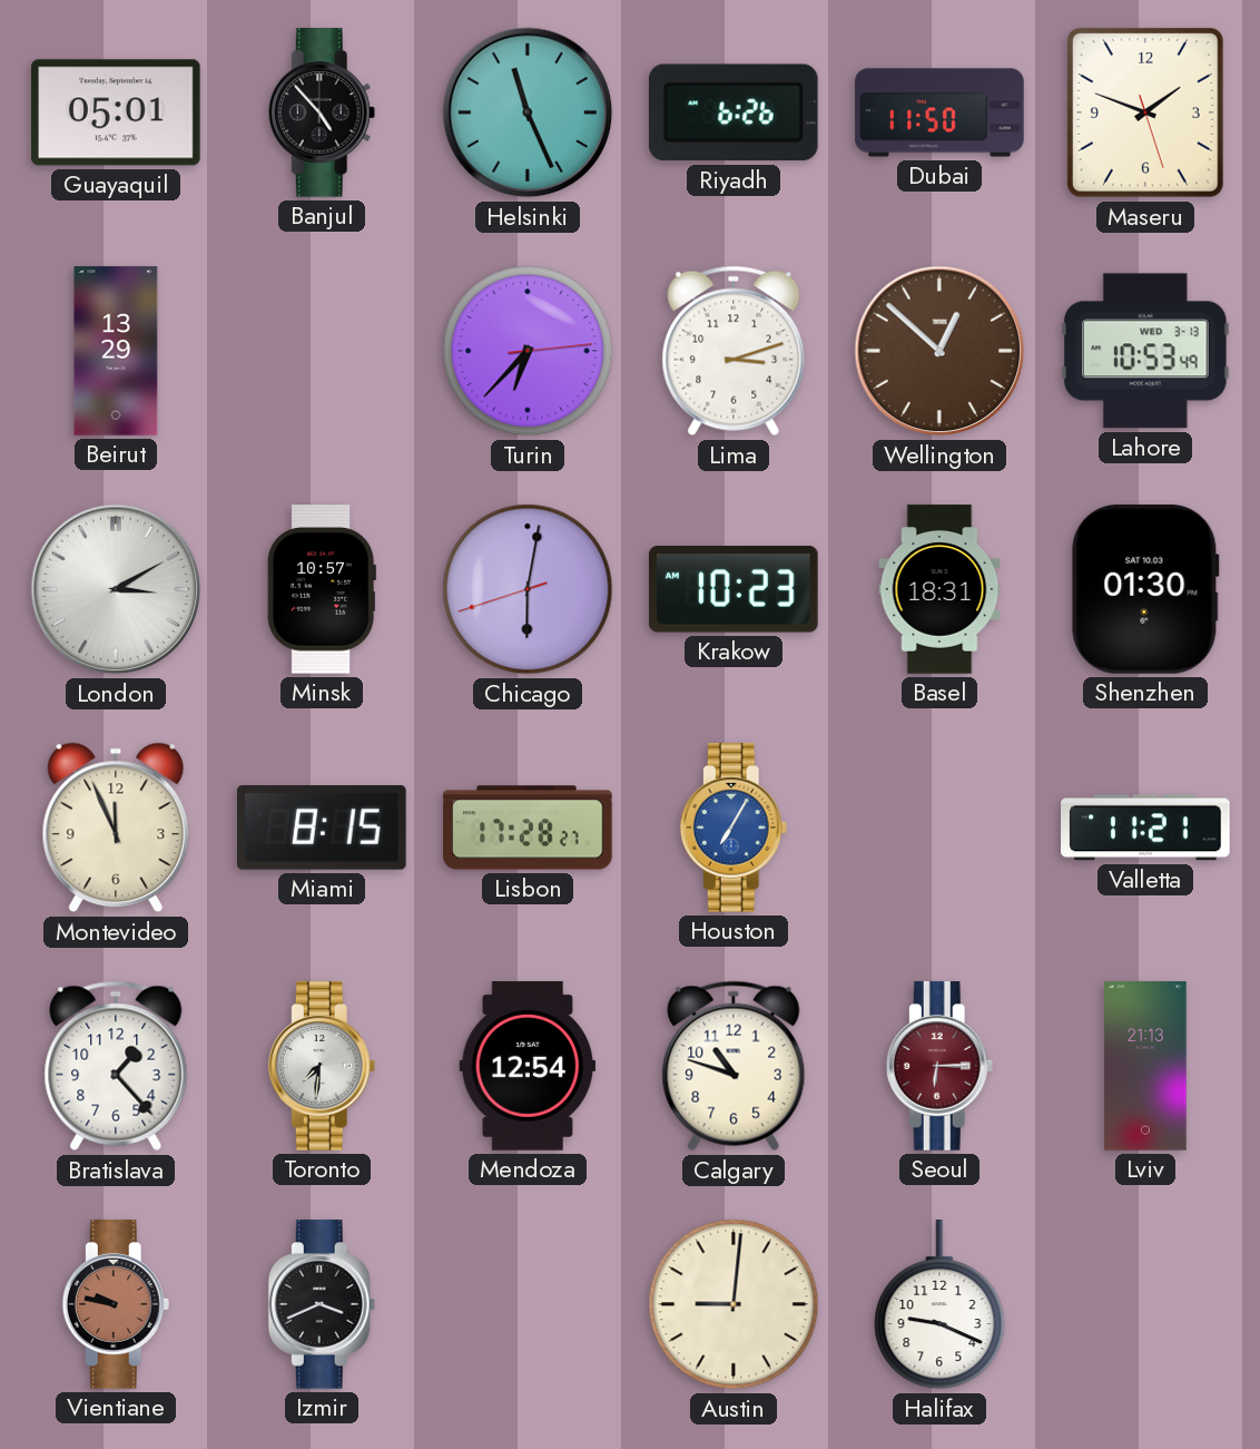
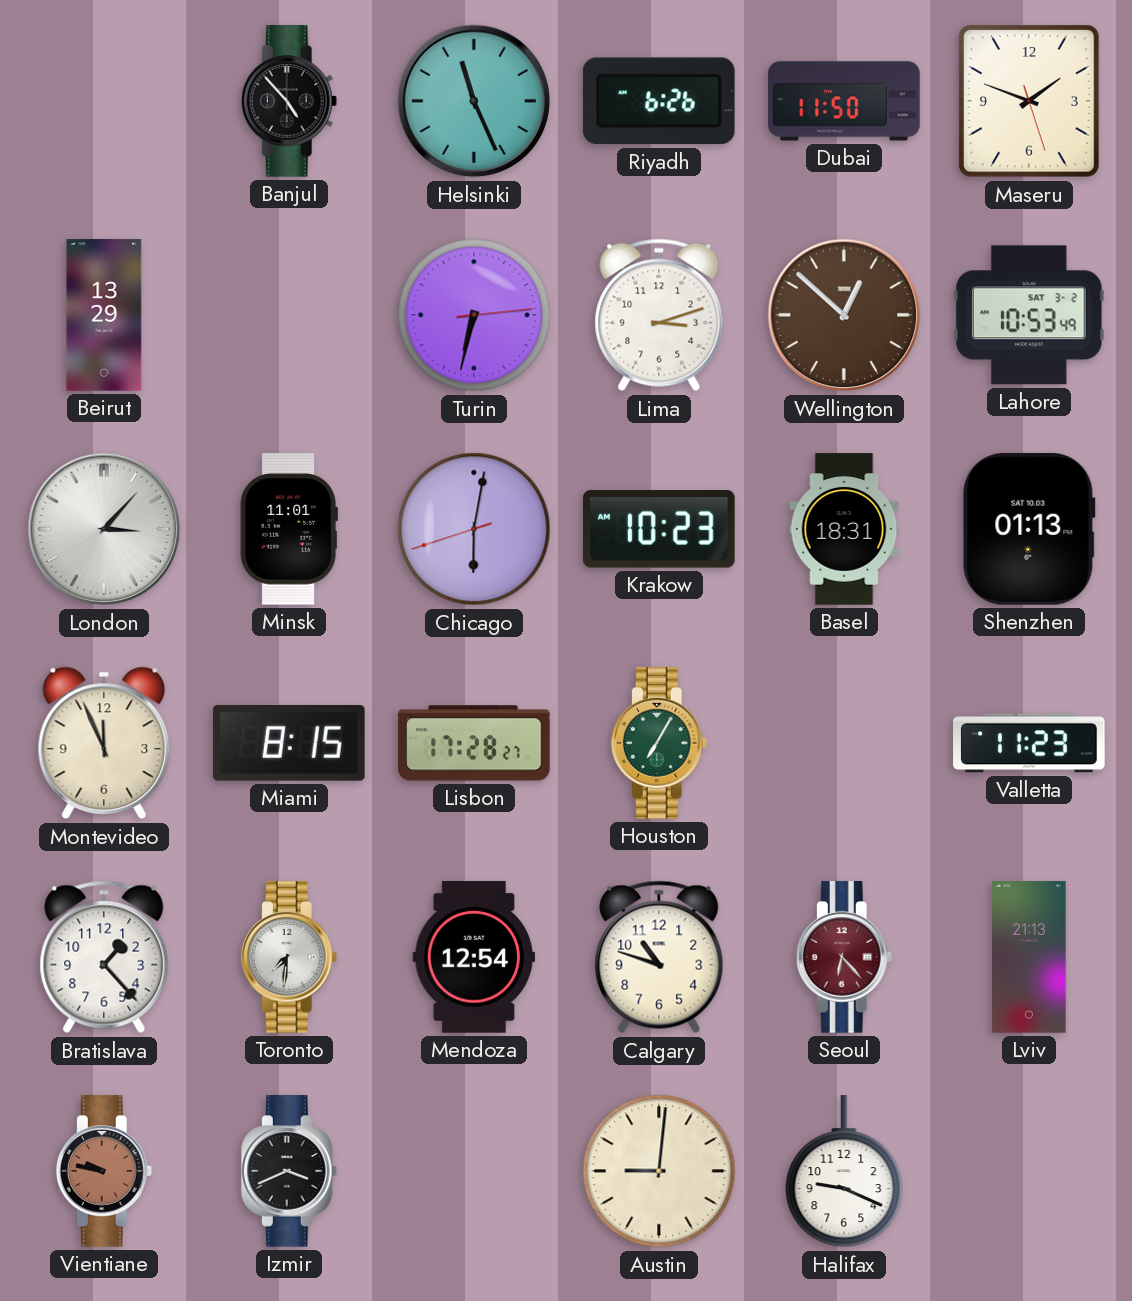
Guayaquil: 05:01 -> none (116, 112)
Turin: 6:37 -> 6:32 (474, 315)
Lahore date: WED 3-13 -> SAT 3-2 (1030, 315)
London: 3:10 -> 3:07 (104, 529)
Minsk: 10:57 -> 11:01 (289, 529)
Shenzhen: 01:30 -> 01:13 (1029, 530)
Houston dial: blue -> green (659, 743)
Valletta: 11:21 -> 11:23 (1029, 743)
Seoul: 6:15 -> 6:23 (844, 957)
